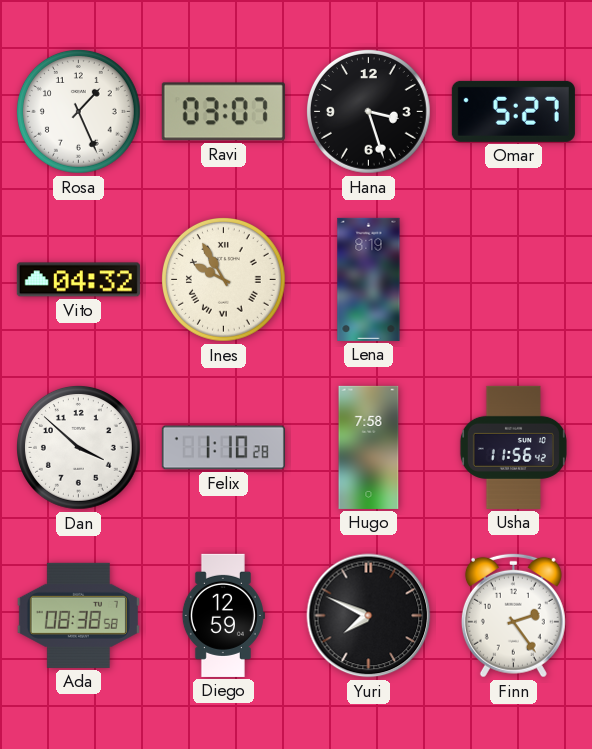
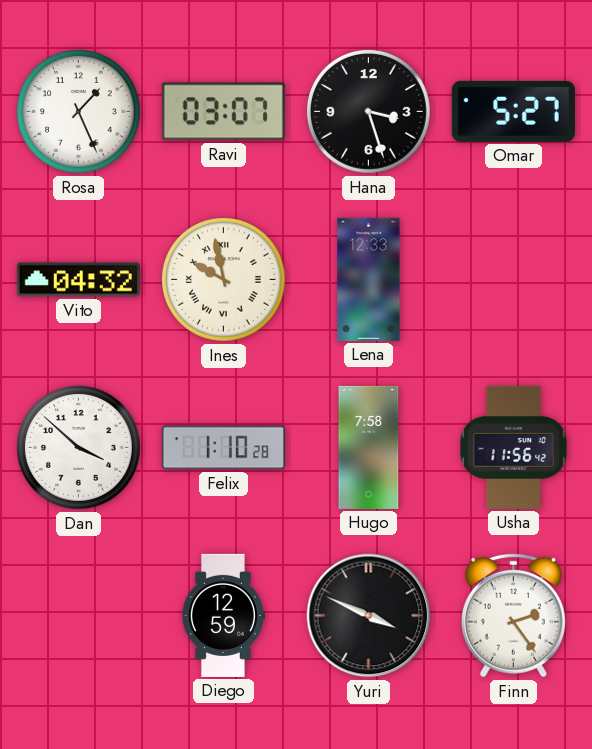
Ines: 9:55 -> 9:58 (224, 280)
Lena: 8:19 -> 12:33 (369, 279)
Ada: 08:38 -> none (78, 615)
Yuri: 7:49 -> 3:49 (369, 616)
